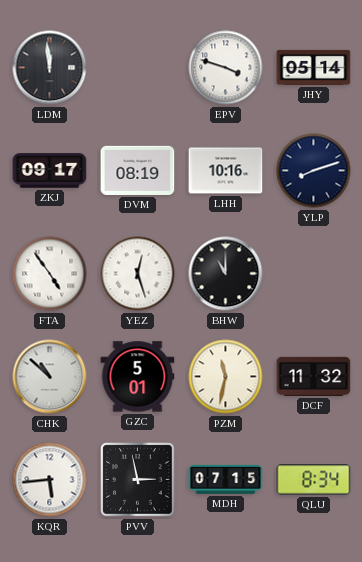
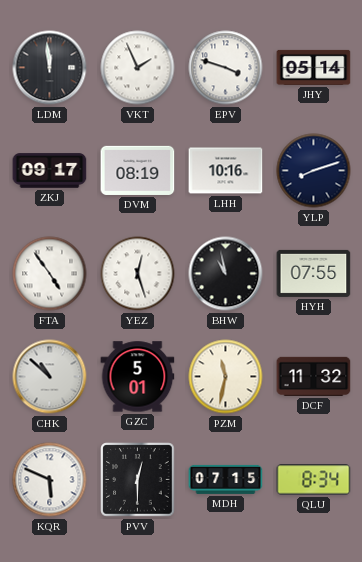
VKT: none -> 1:56 (138, 68)
BHW: 11:00 -> 10:58 (226, 274)
HYH: none -> 07:55 (314, 273)
KQR: 5:44 -> 5:49 (50, 480)
PVV: 2:58 -> 12:30 (138, 480)
